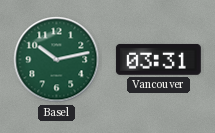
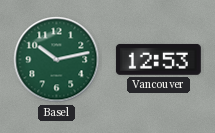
Vancouver: 03:31 -> 12:53 (158, 59)
